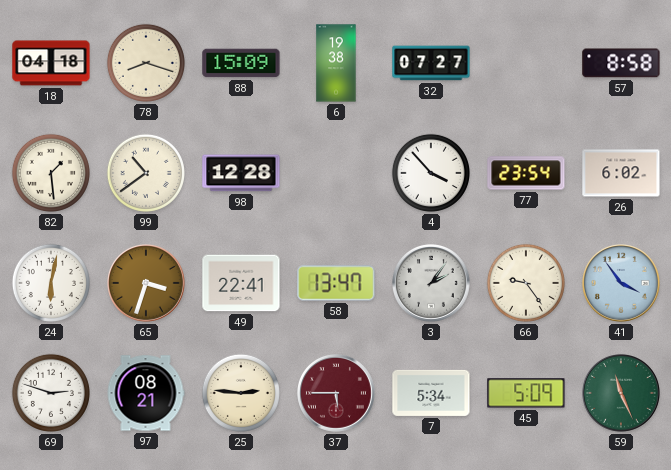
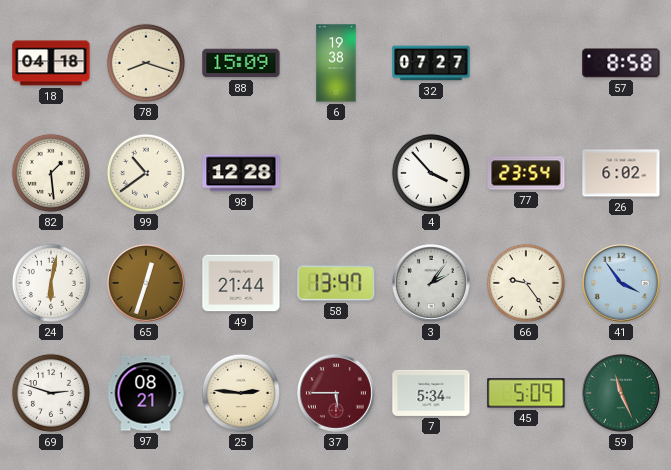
65: 3:33 -> 12:33 (147, 284)
49: 22:41 -> 21:44 (241, 283)
